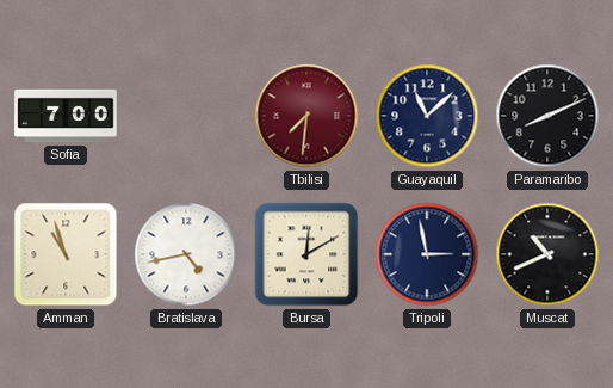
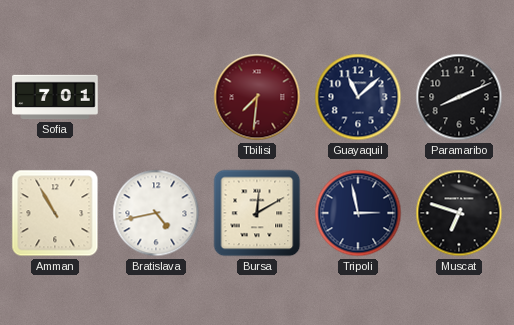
Sofia: 7:00 -> 7:01 (55, 97)
Amman: 10:57 -> 10:55 (55, 213)
Muscat: 10:41 -> 6:48 (459, 213)
